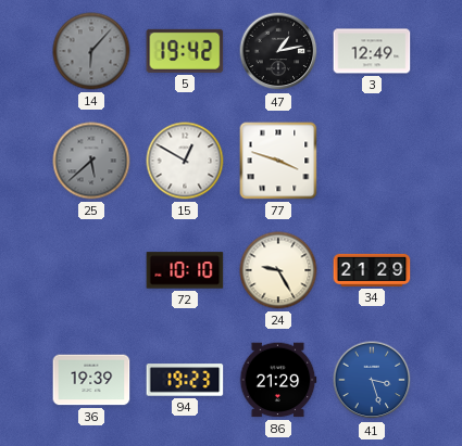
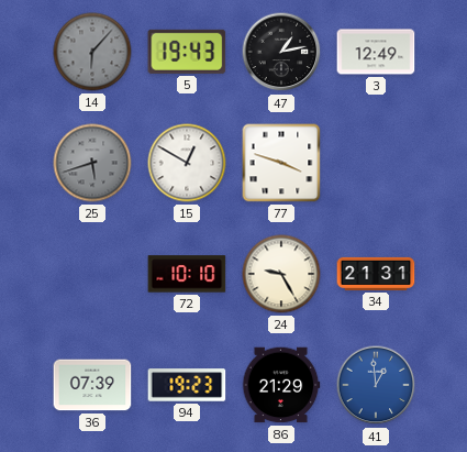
5: 19:42 -> 19:43 (187, 52)
25: 5:38 -> 5:42 (92, 163)
34: 21:29 -> 21:31 (376, 274)
36: 19:39 -> 07:39 (92, 385)
41: 3:27 -> 12:59 (376, 385)
